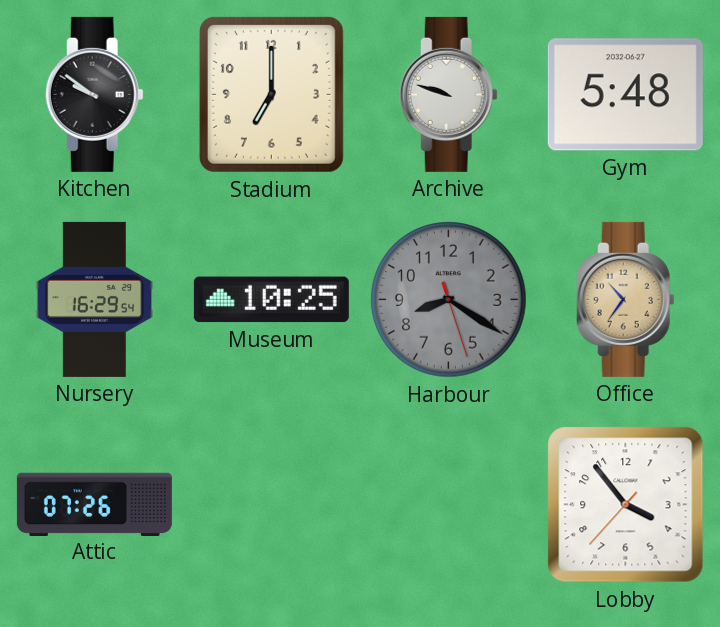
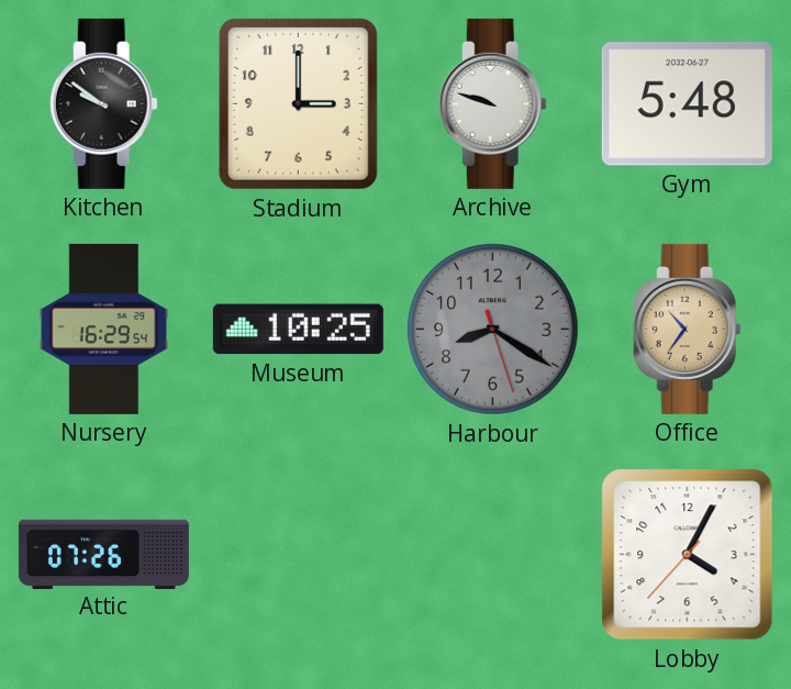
Stadium: 7:00 -> 3:00 (298, 103)
Lobby: 3:53 -> 4:04 (688, 555)
